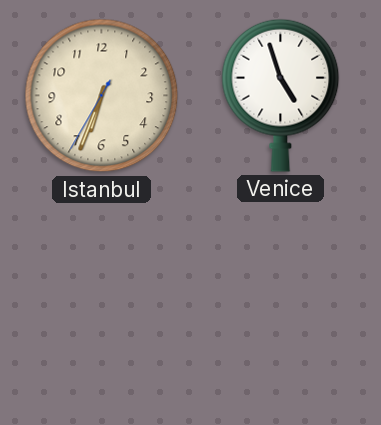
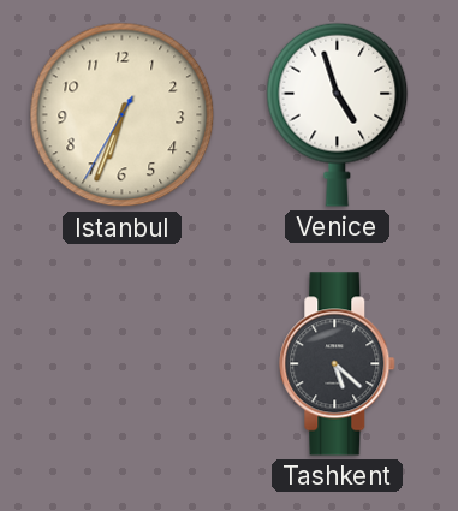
Tashkent: none -> 5:22 (338, 364)
